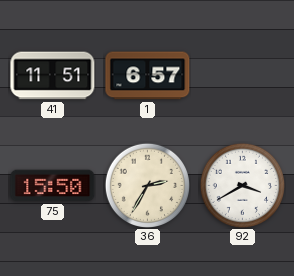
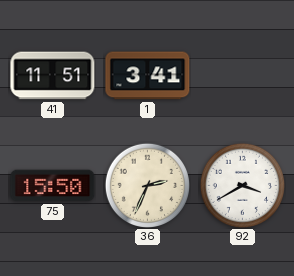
1: 6:57 -> 3:41 (148, 76)
36: 2:35 -> 2:34 (147, 185)
